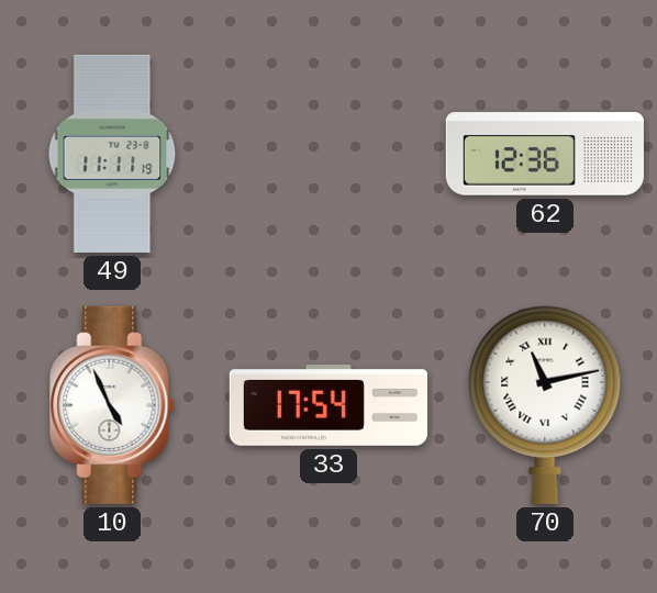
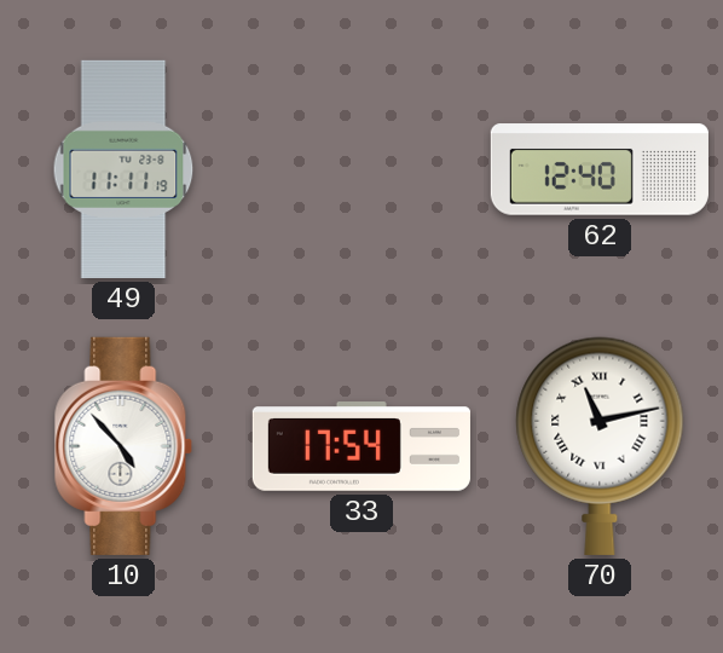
62: 12:36 -> 12:40 (600, 169)
10: 4:56 -> 4:53 (123, 446)
